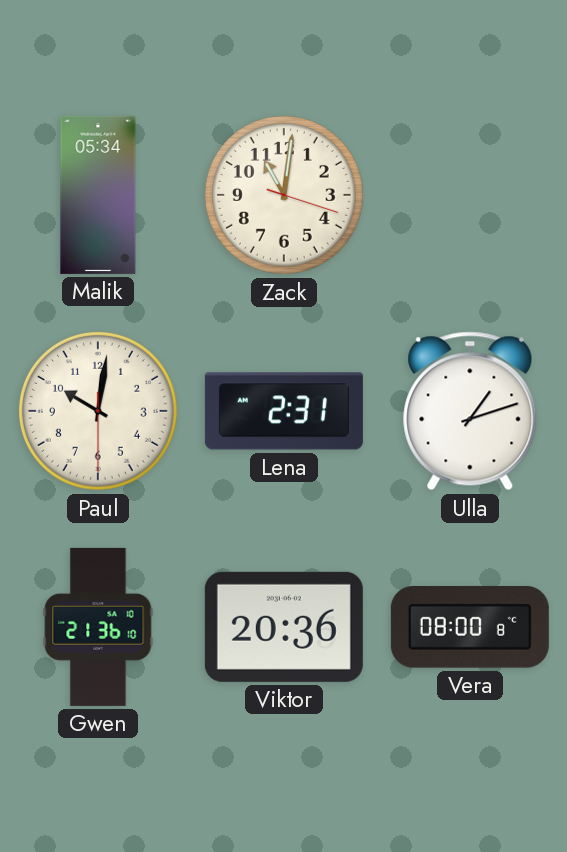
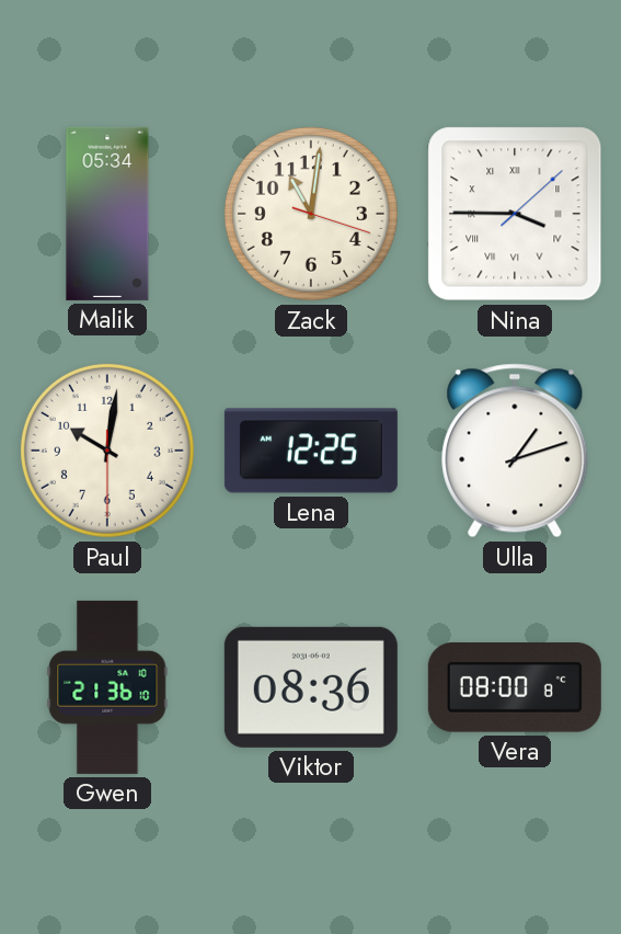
Nina: none -> 3:45 (515, 214)
Lena: 2:31 -> 12:25 (311, 451)
Viktor: 20:36 -> 08:36 (311, 687)
